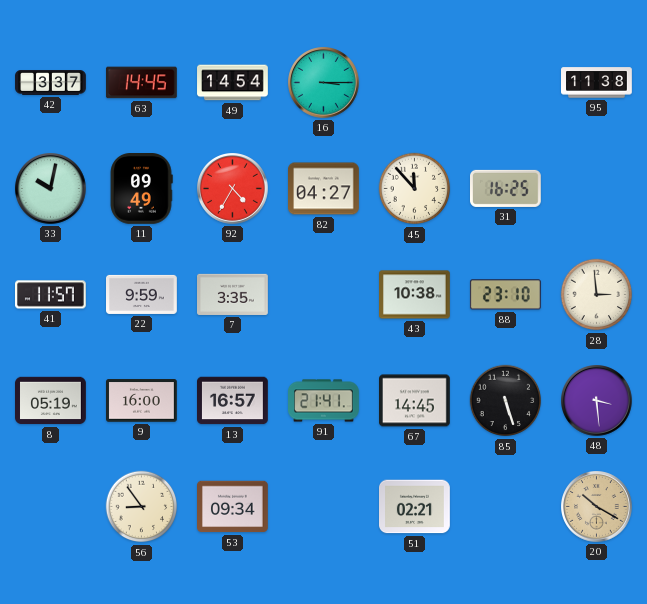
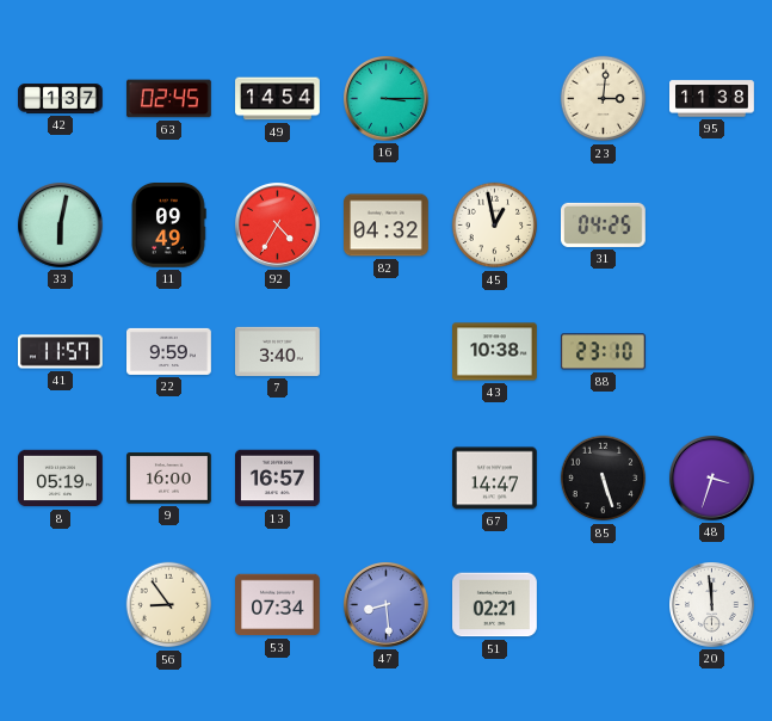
42: 3:37 -> 1:37 (61, 99)
63: 14:45 -> 02:45 (169, 99)
23: none -> 3:01 (604, 99)
33: 10:02 -> 6:02 (61, 226)
82: 04:27 -> 04:32 (387, 226)
45: 11:53 -> 12:58 (495, 226)
31: 16:25 -> 04:25 (604, 224)
7: 3:35 -> 3:40 (278, 351)
28: 2:59 -> none (597, 295)
91: 21:41 -> none (324, 401)
67: 14:45 -> 14:47 (495, 479)
48: 3:29 -> 3:33 (712, 479)
53: 09:34 -> 07:34 (278, 605)
47: none -> 8:29 (387, 605)
20: 10:20 -> 11:59 (712, 605)
20 dial: champagne -> white (712, 605)
